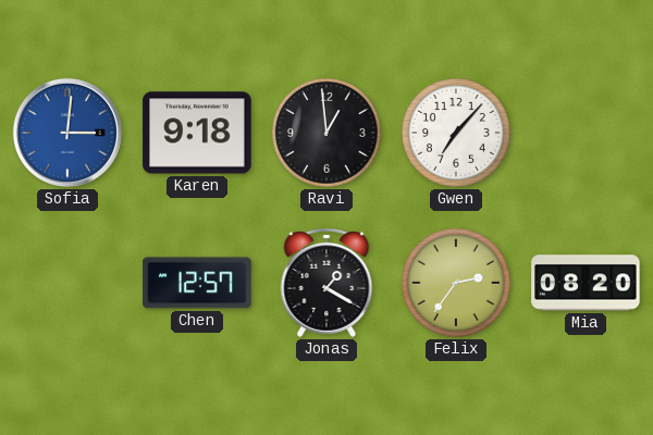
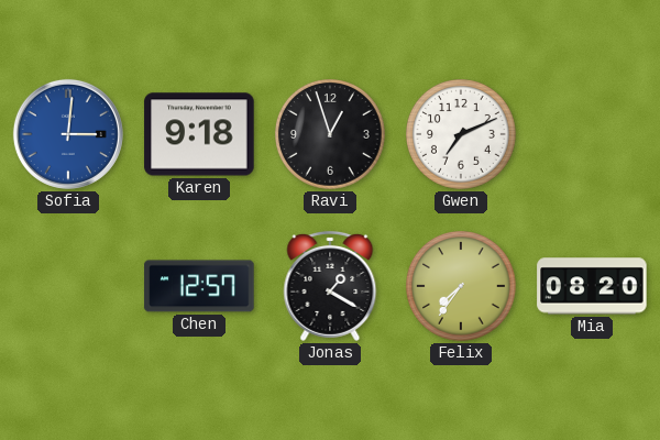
Ravi: 12:59 -> 12:57 (331, 135)
Gwen: 7:07 -> 7:11 (462, 135)
Felix: 2:36 -> 7:36 (462, 287)
